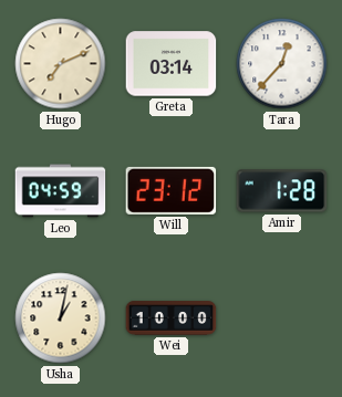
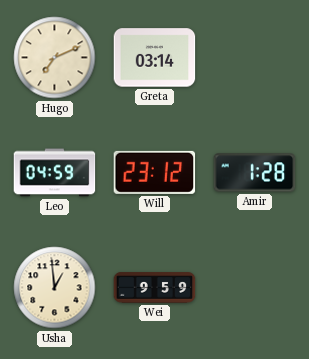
Tara: 12:37 -> none (282, 64)
Usha: 1:02 -> 12:59 (55, 288)
Wei: 10:00 -> 9:59 (155, 288)
